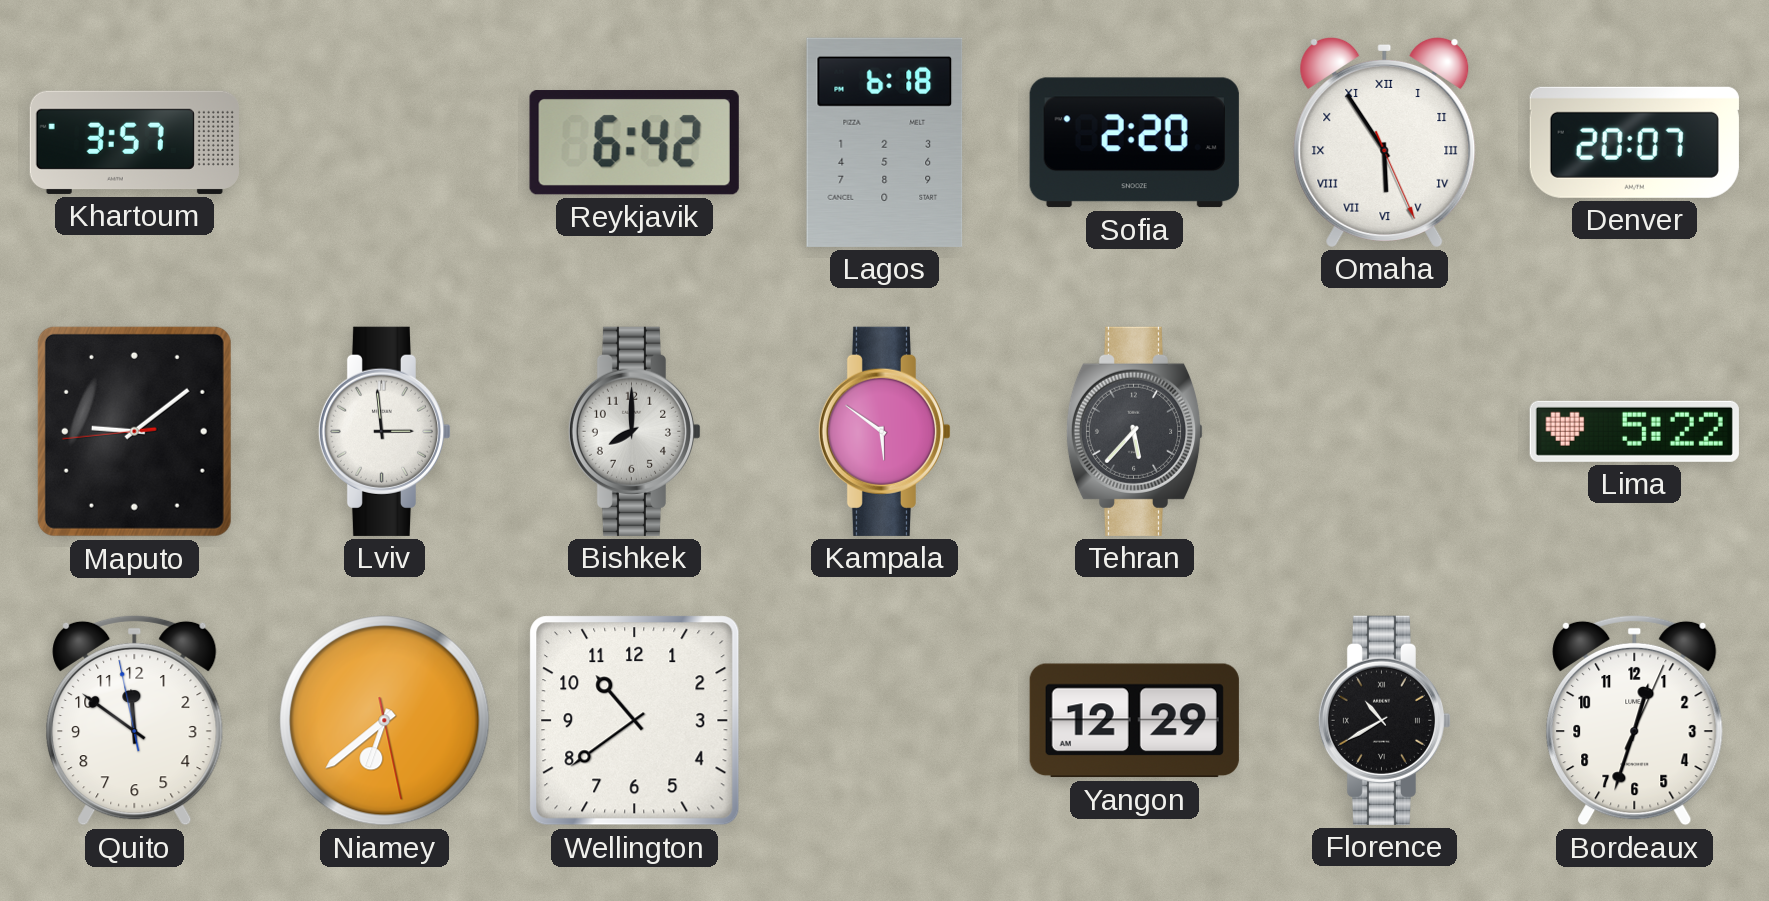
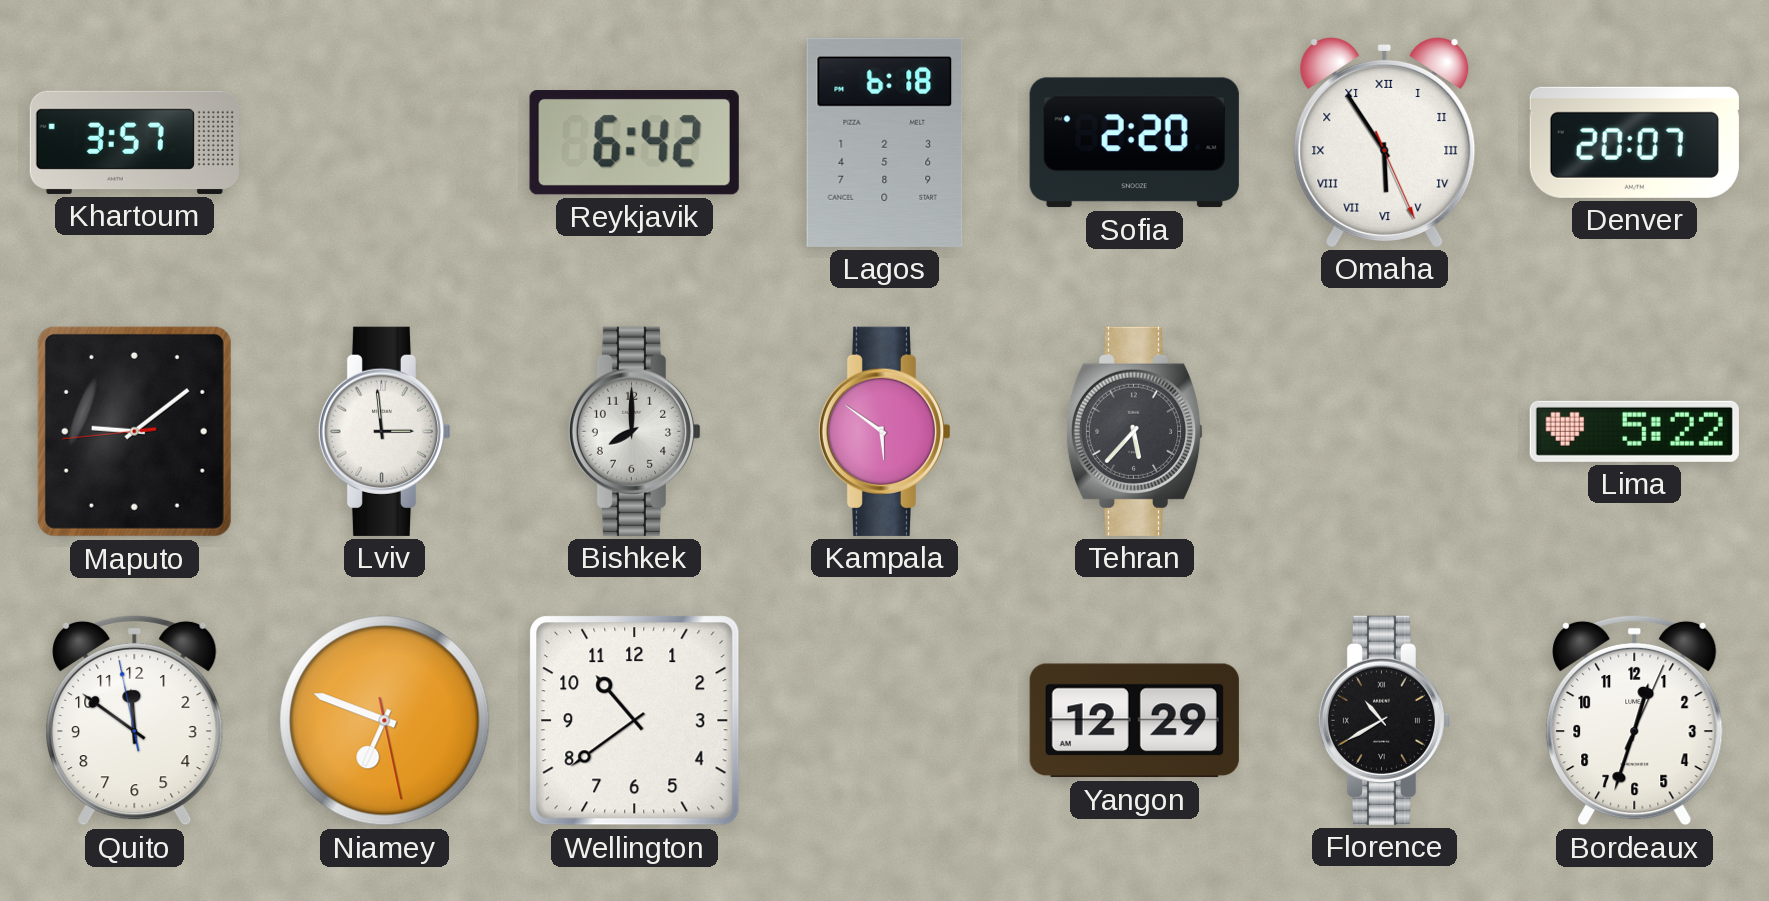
Niamey: 6:38 -> 6:48 (385, 721)
